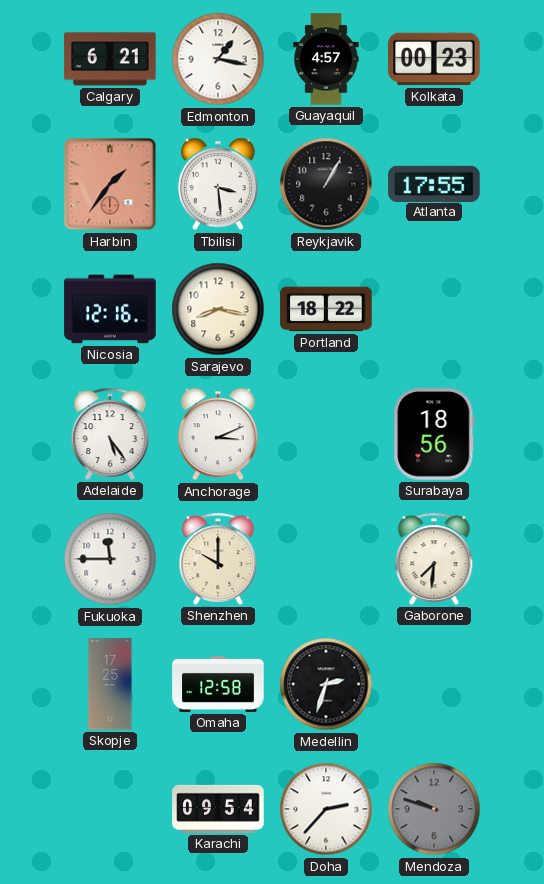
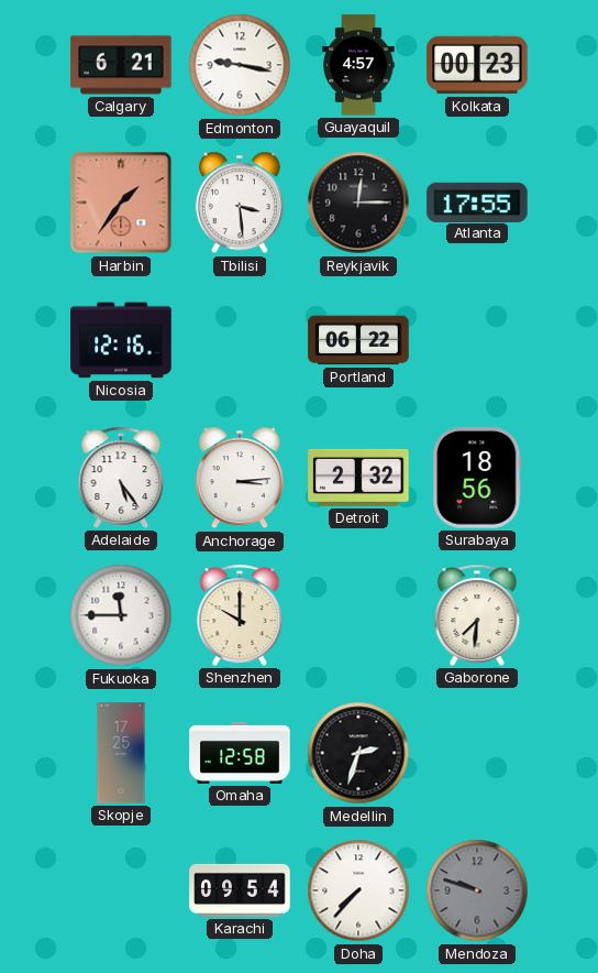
Edmonton: 1:17 -> 9:17 (240, 65)
Reykjavik: 1:05 -> 12:15 (358, 203)
Sarajevo: 8:17 -> none (218, 309)
Portland: 18:22 -> 06:22 (358, 340)
Anchorage: 3:11 -> 3:14 (240, 478)
Detroit: none -> 2:32 (358, 478)
Doha: 2:37 -> 7:37 (358, 890)
